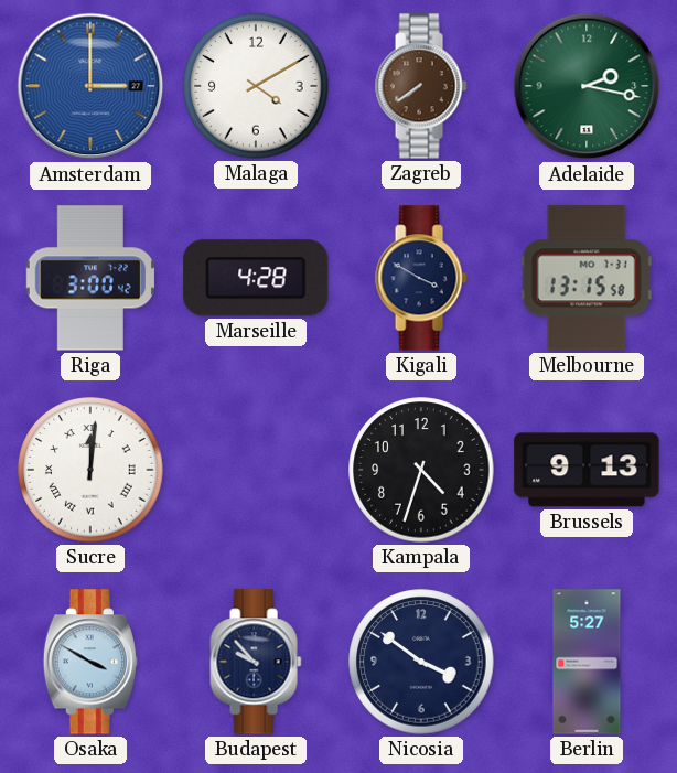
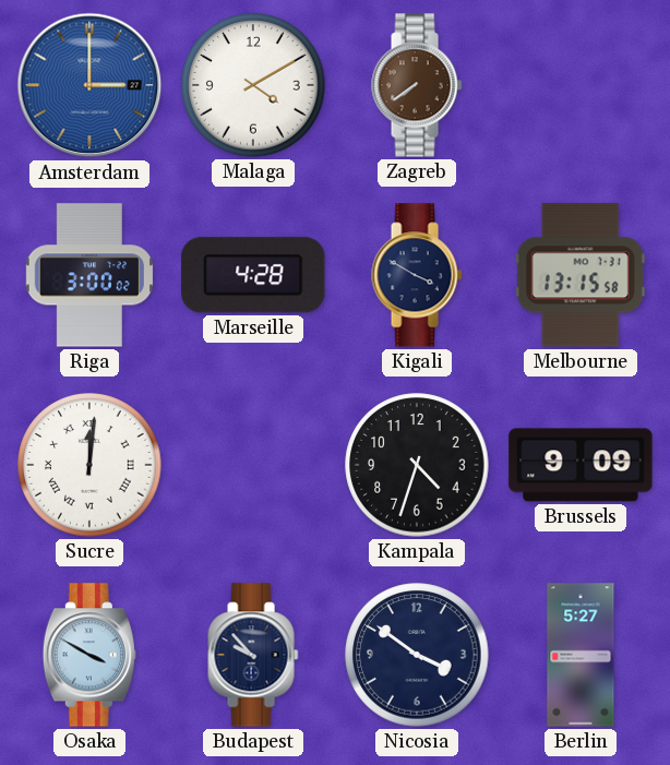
Adelaide: 2:17 -> none (587, 86)
Riga: 3:00:42 -> 3:00:02 (88, 275)
Brussels: 9:13 -> 9:09 (581, 465)
